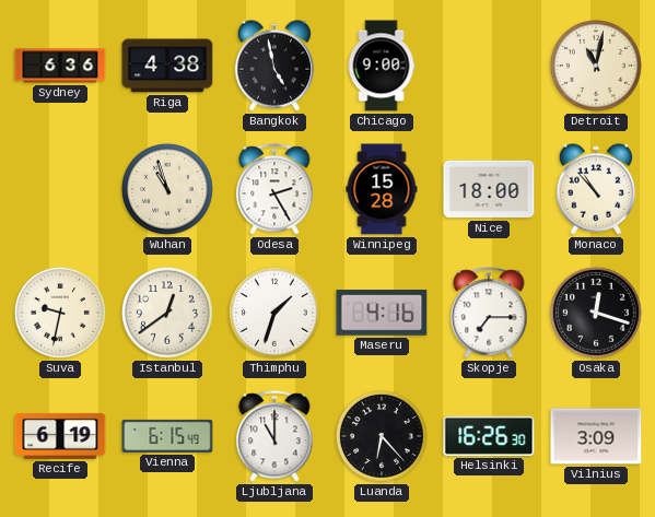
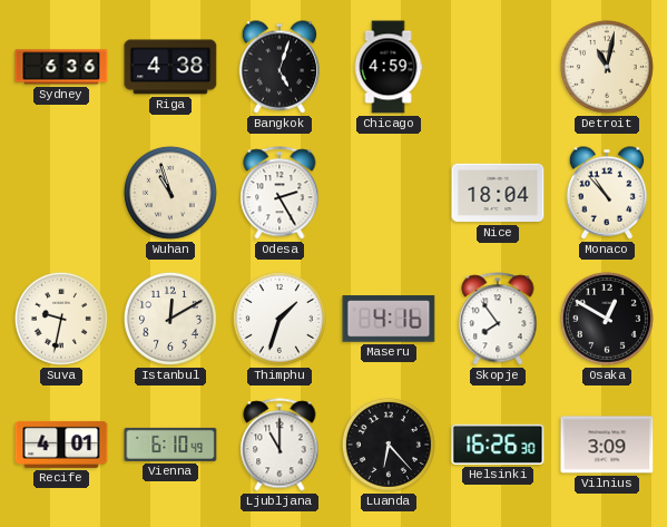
Bangkok: 4:58 -> 5:03 (279, 67)
Chicago: 9:00 -> 4:59 (389, 67)
Winnipeg: 15:28 -> none (382, 189)
Nice: 18:00 -> 18:04 (498, 193)
Istanbul: 12:39 -> 12:10 (170, 319)
Skopje: 7:15 -> 7:54 (498, 319)
Osaka: 12:18 -> 12:50 (607, 319)
Recife: 6:19 -> 4:01 (61, 445)
Vienna: 6:15 -> 6:10 (170, 445)
